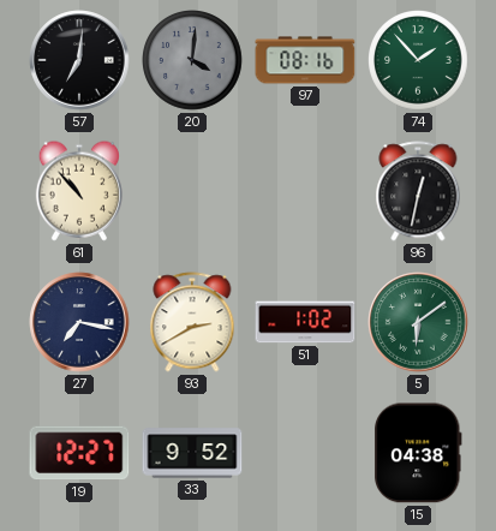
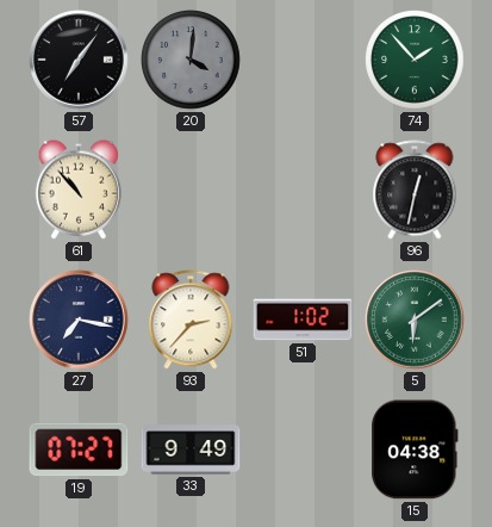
57: 7:01 -> 7:06 (79, 60)
97: 08:16 -> none (305, 60)
93: 2:40 -> 2:37 (191, 320)
19: 12:27 -> 07:27 (79, 449)
33: 9:52 -> 9:49 (191, 449)
